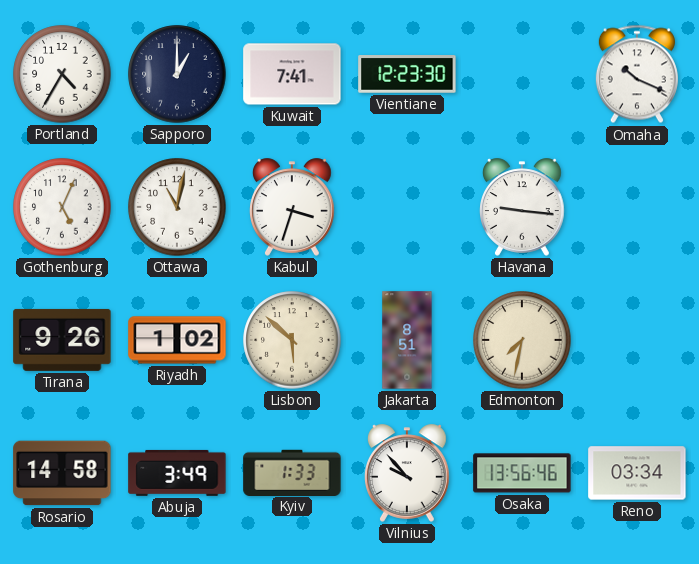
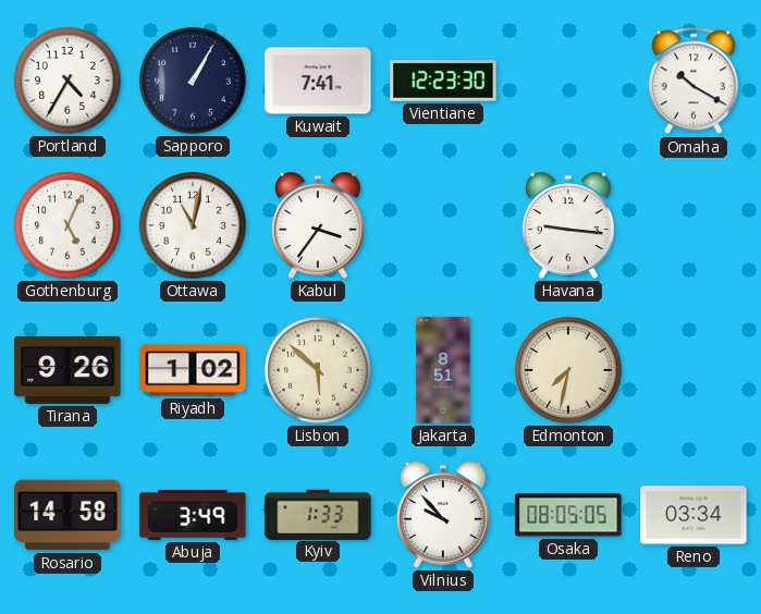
Sapporo: 1:00 -> 1:05 (193, 81)
Omaha: 10:19 -> 10:20 (694, 81)
Kabul: 3:33 -> 3:36 (319, 225)
Osaka: 13:56 -> 08:05 (568, 515)
